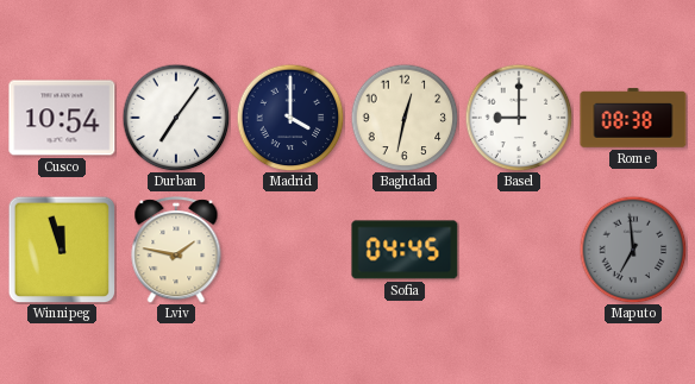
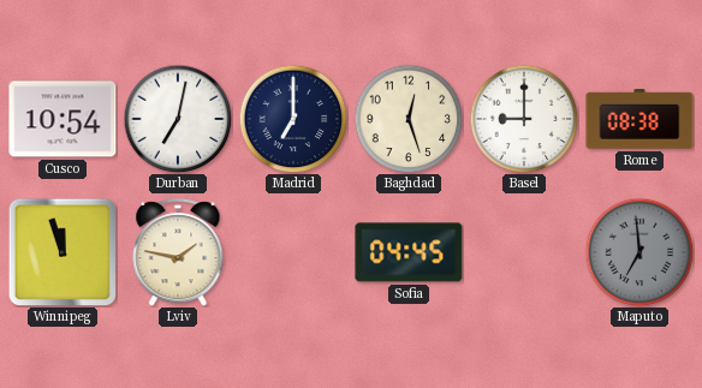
Durban: 7:06 -> 7:02 (178, 119)
Madrid: 4:00 -> 7:00 (293, 119)
Baghdad: 12:32 -> 12:27 (409, 119)
